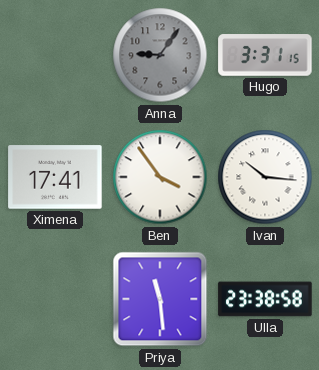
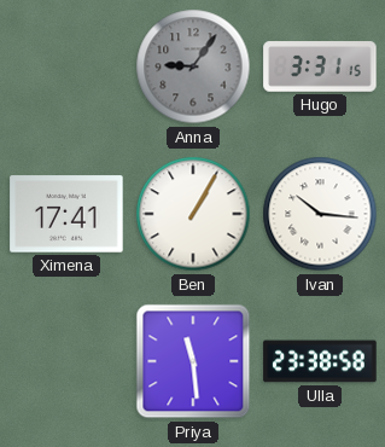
Ben: 3:54 -> 1:05 (193, 214)
